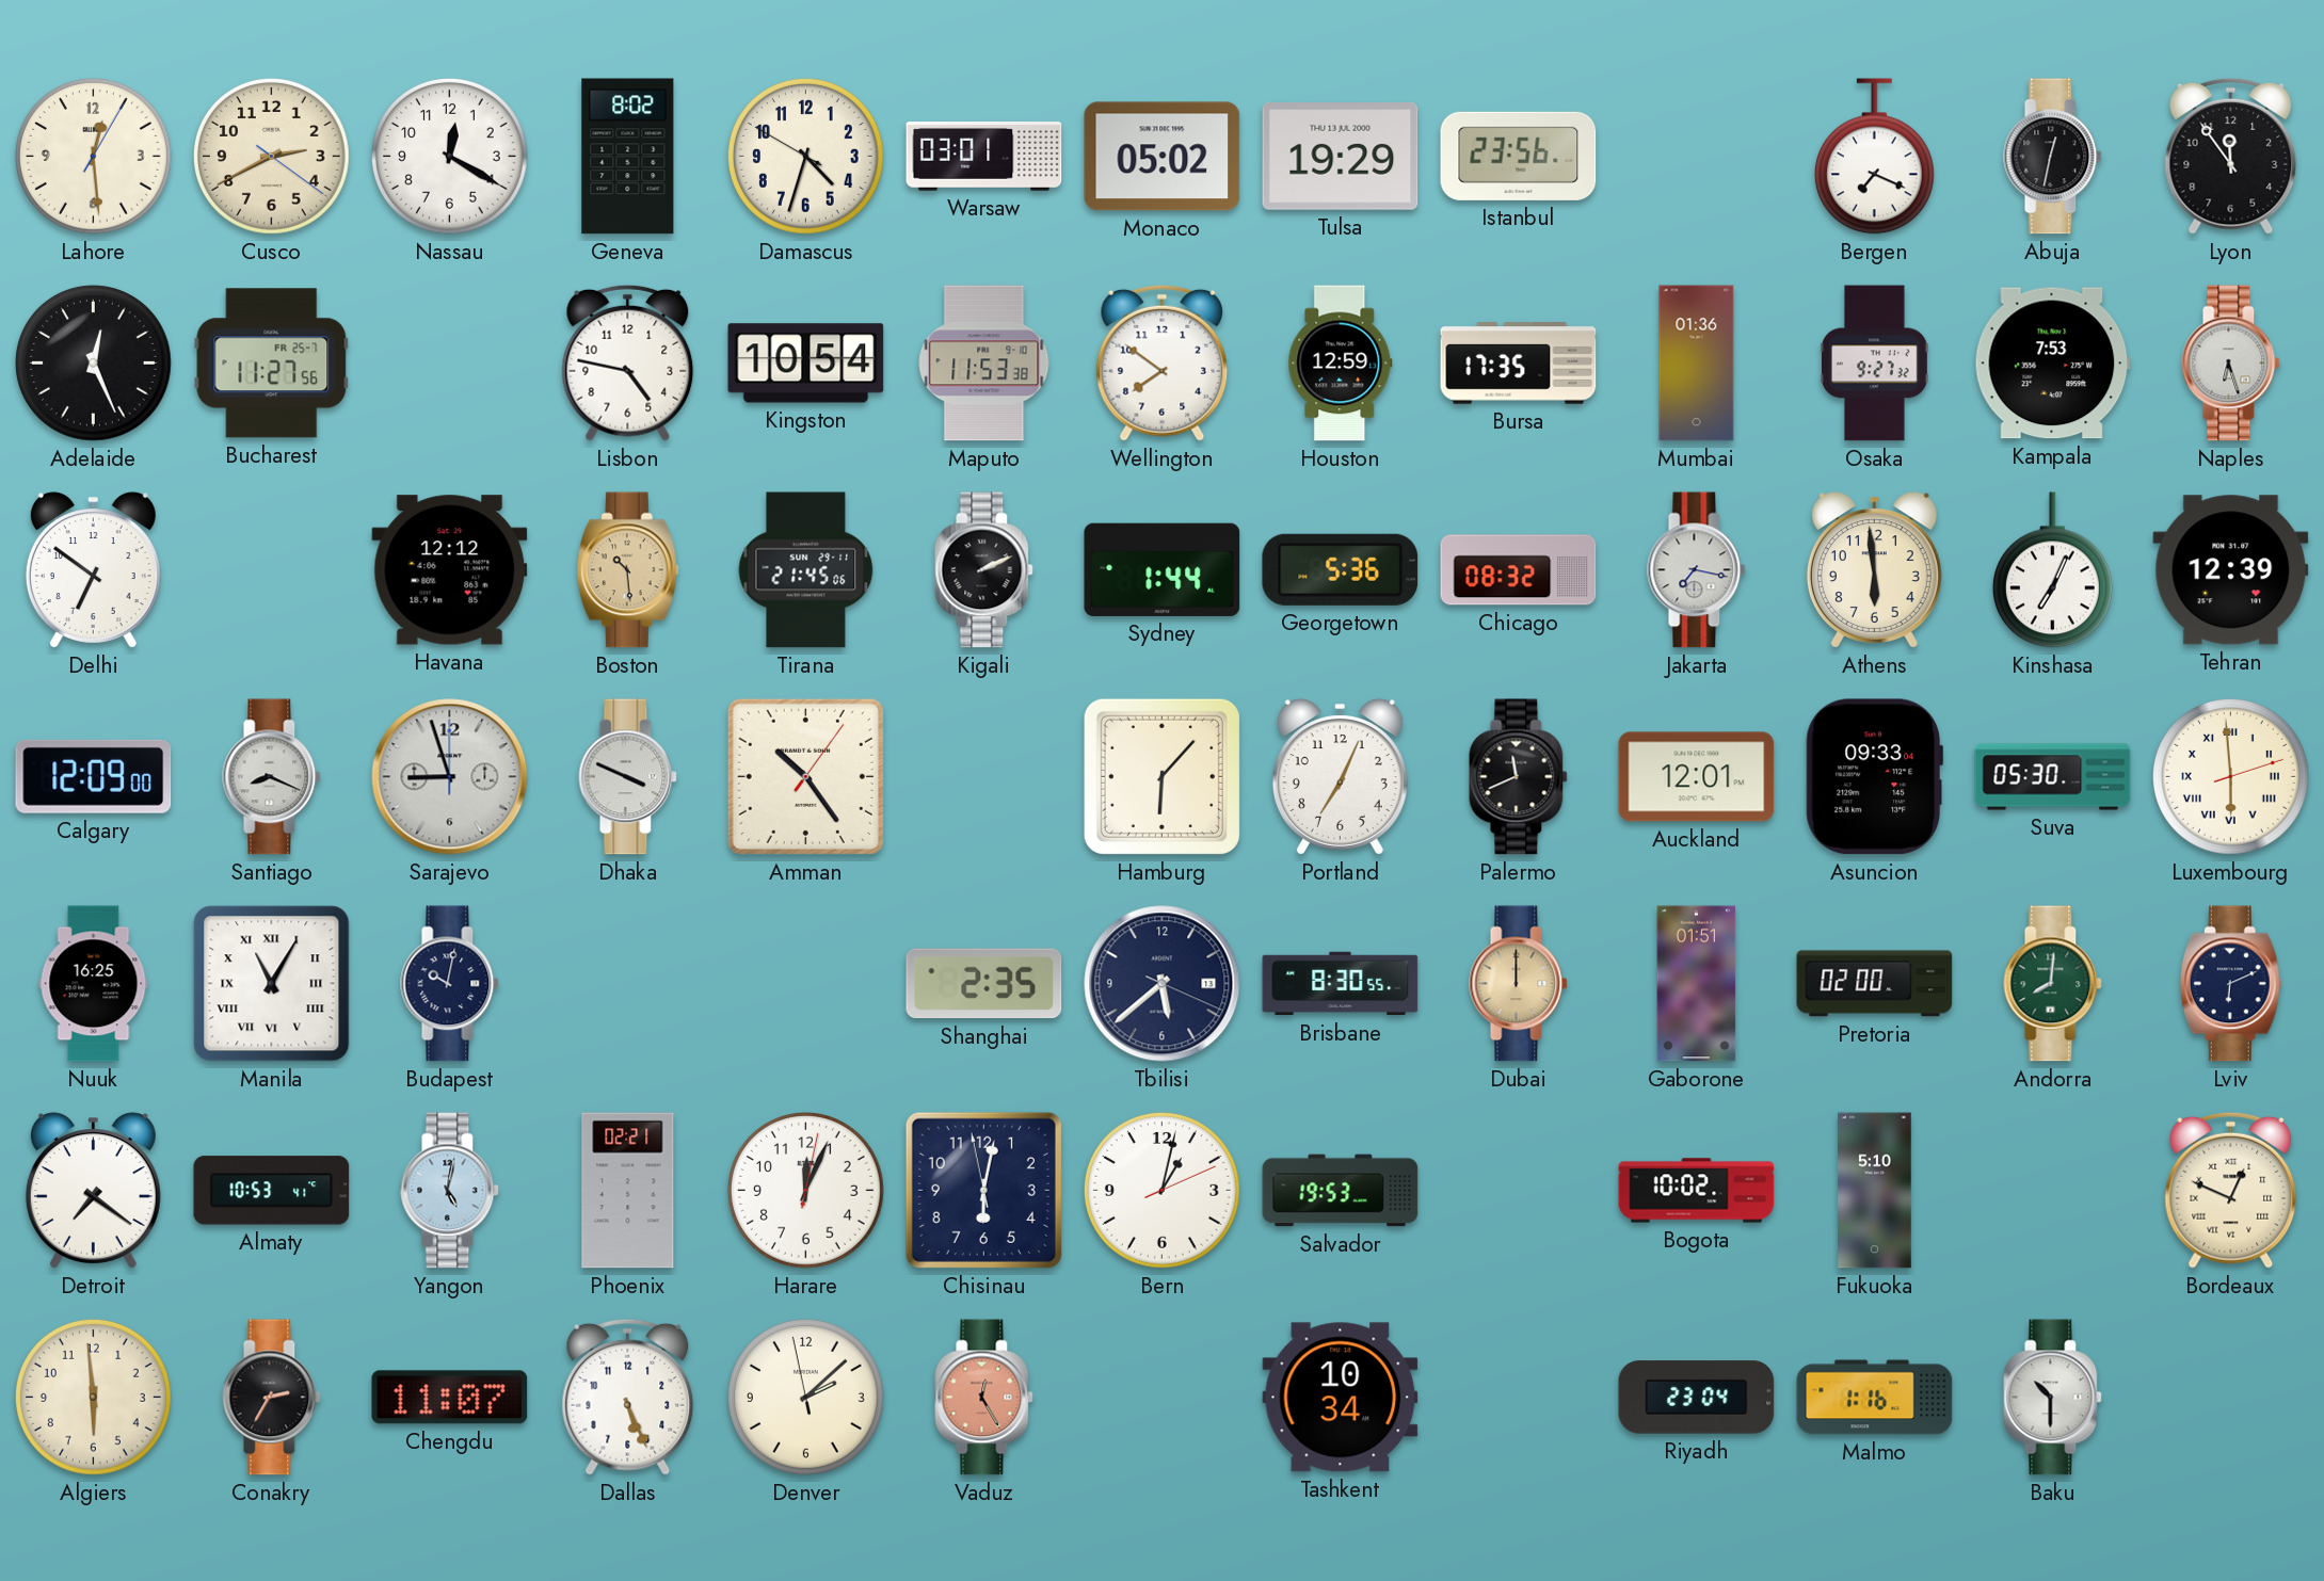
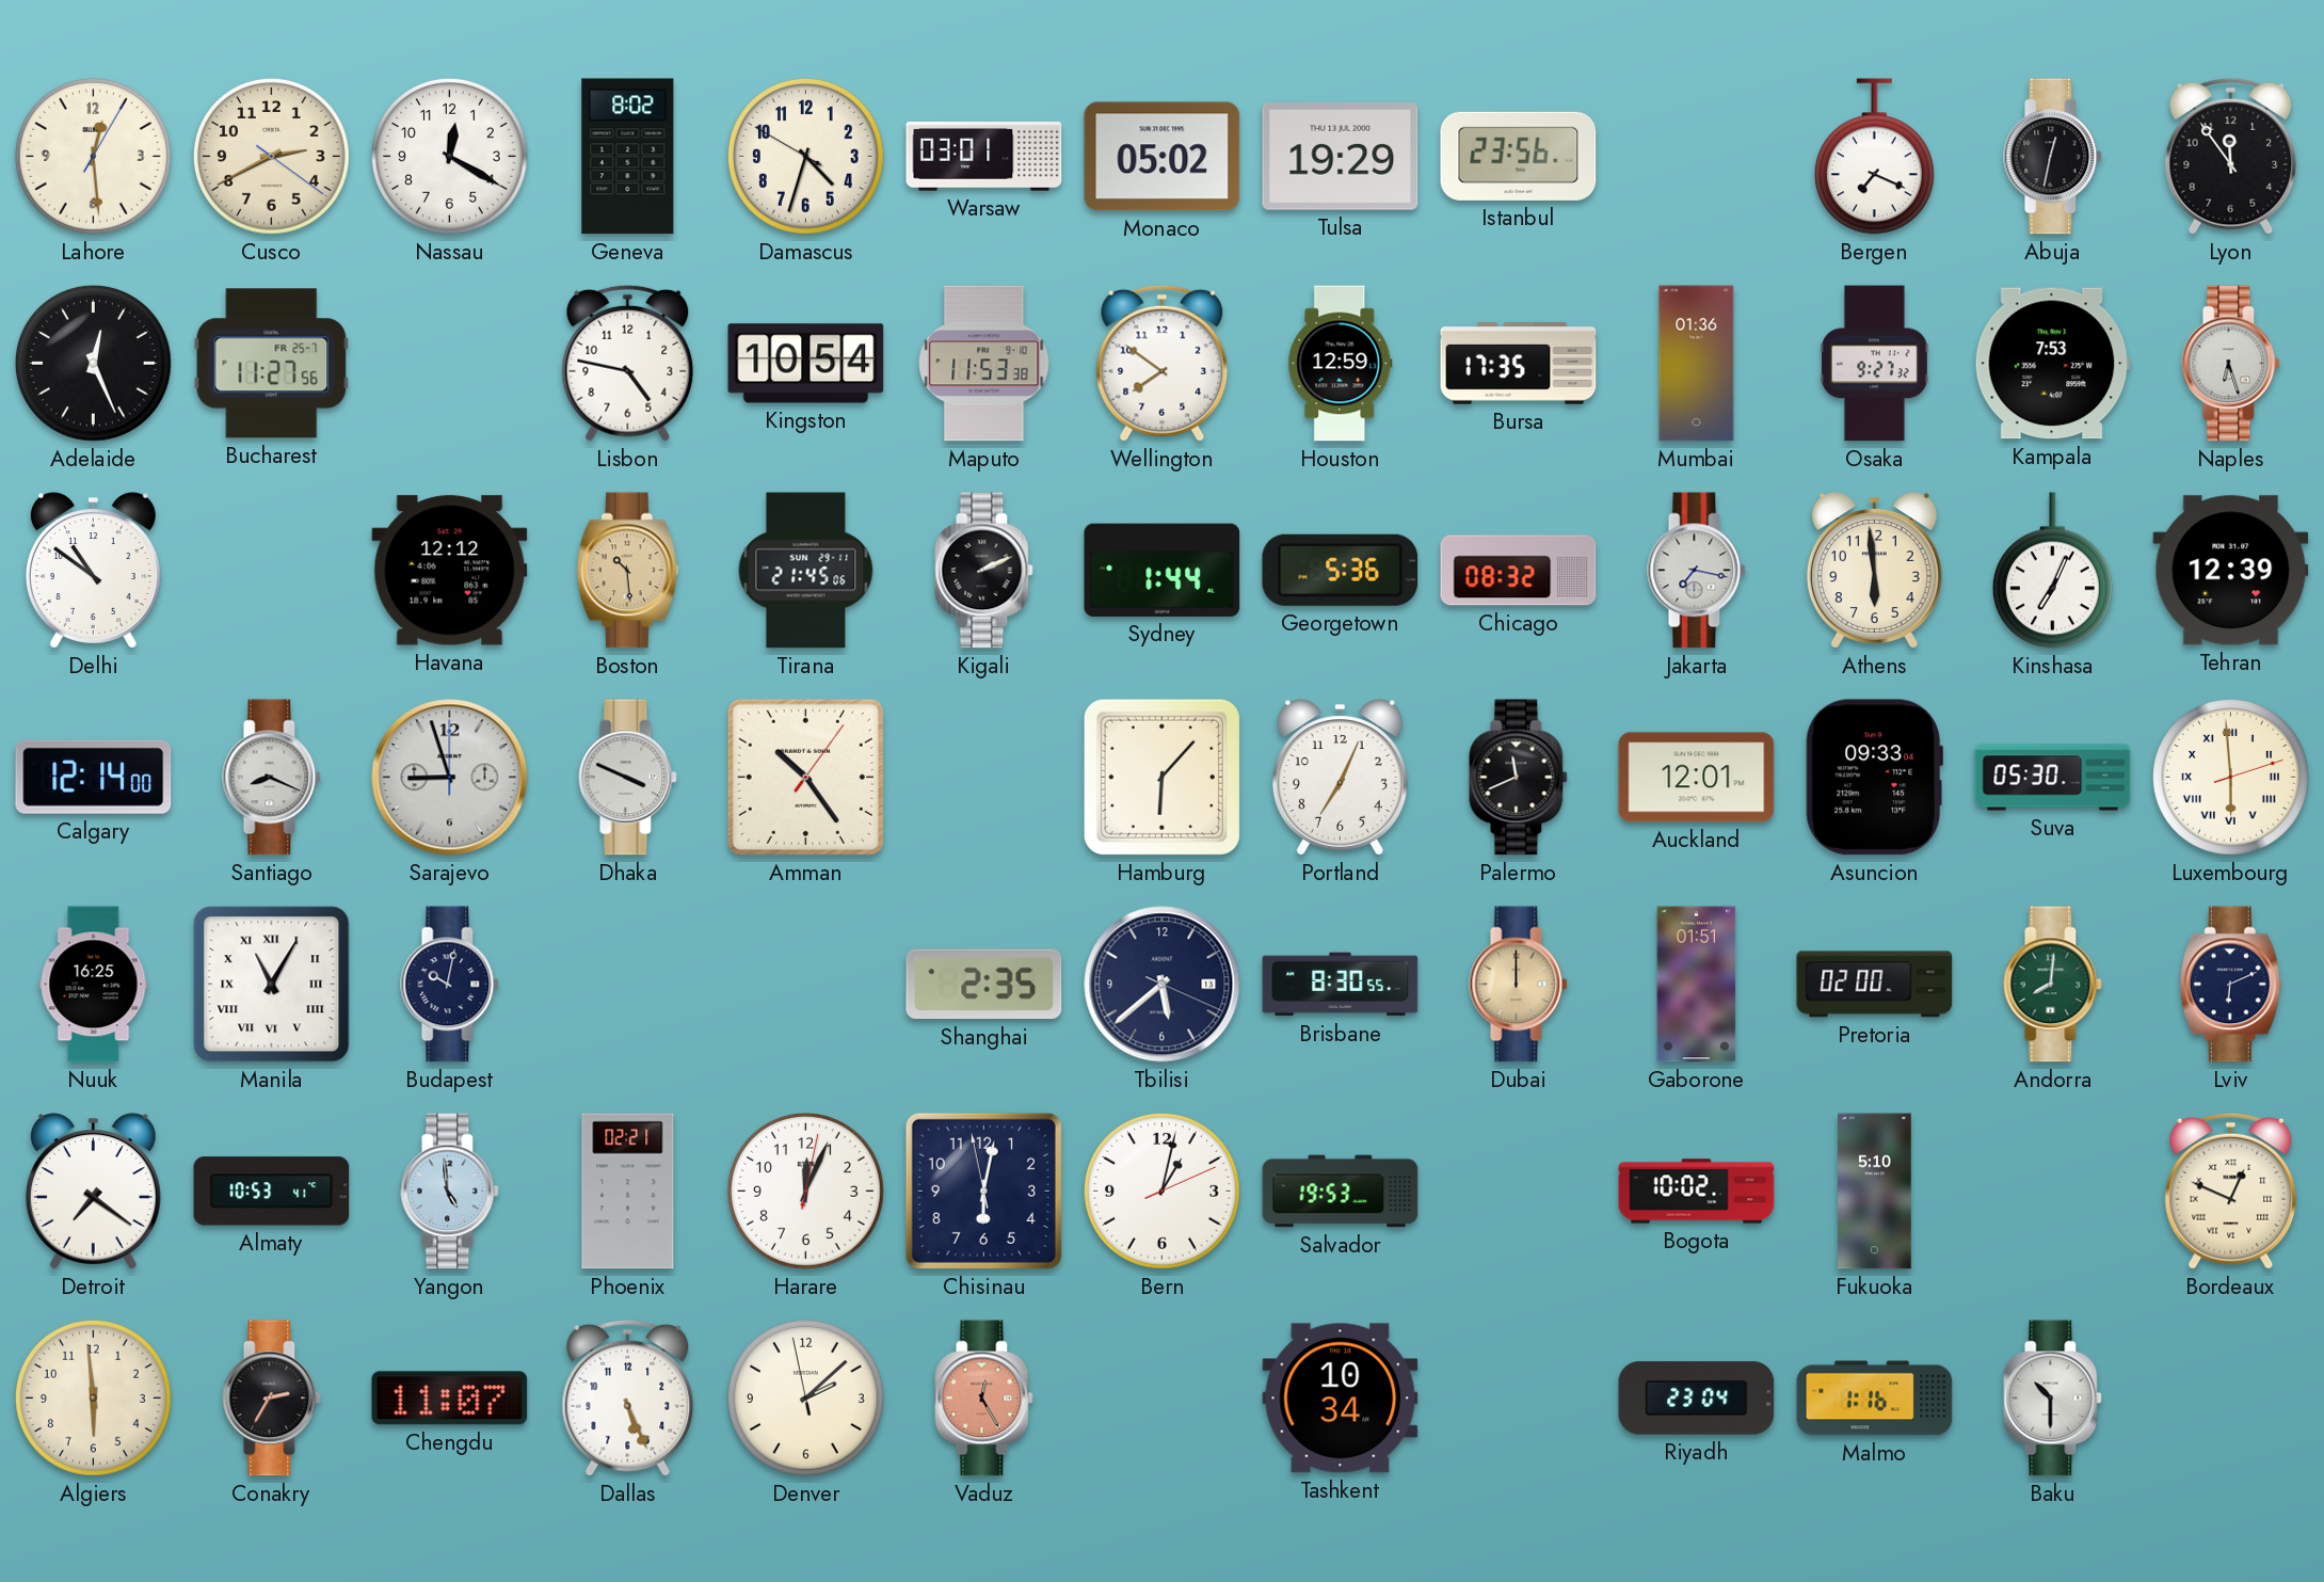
Delhi: 6:51 -> 10:51 (93, 571)
Calgary: 12:09 -> 12:14 (94, 777)
Yangon: 5:02 -> 4:59 (450, 1192)
